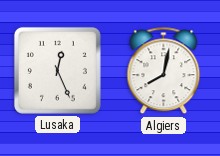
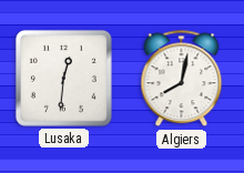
Lusaka: 12:26 -> 12:31 (63, 78)
